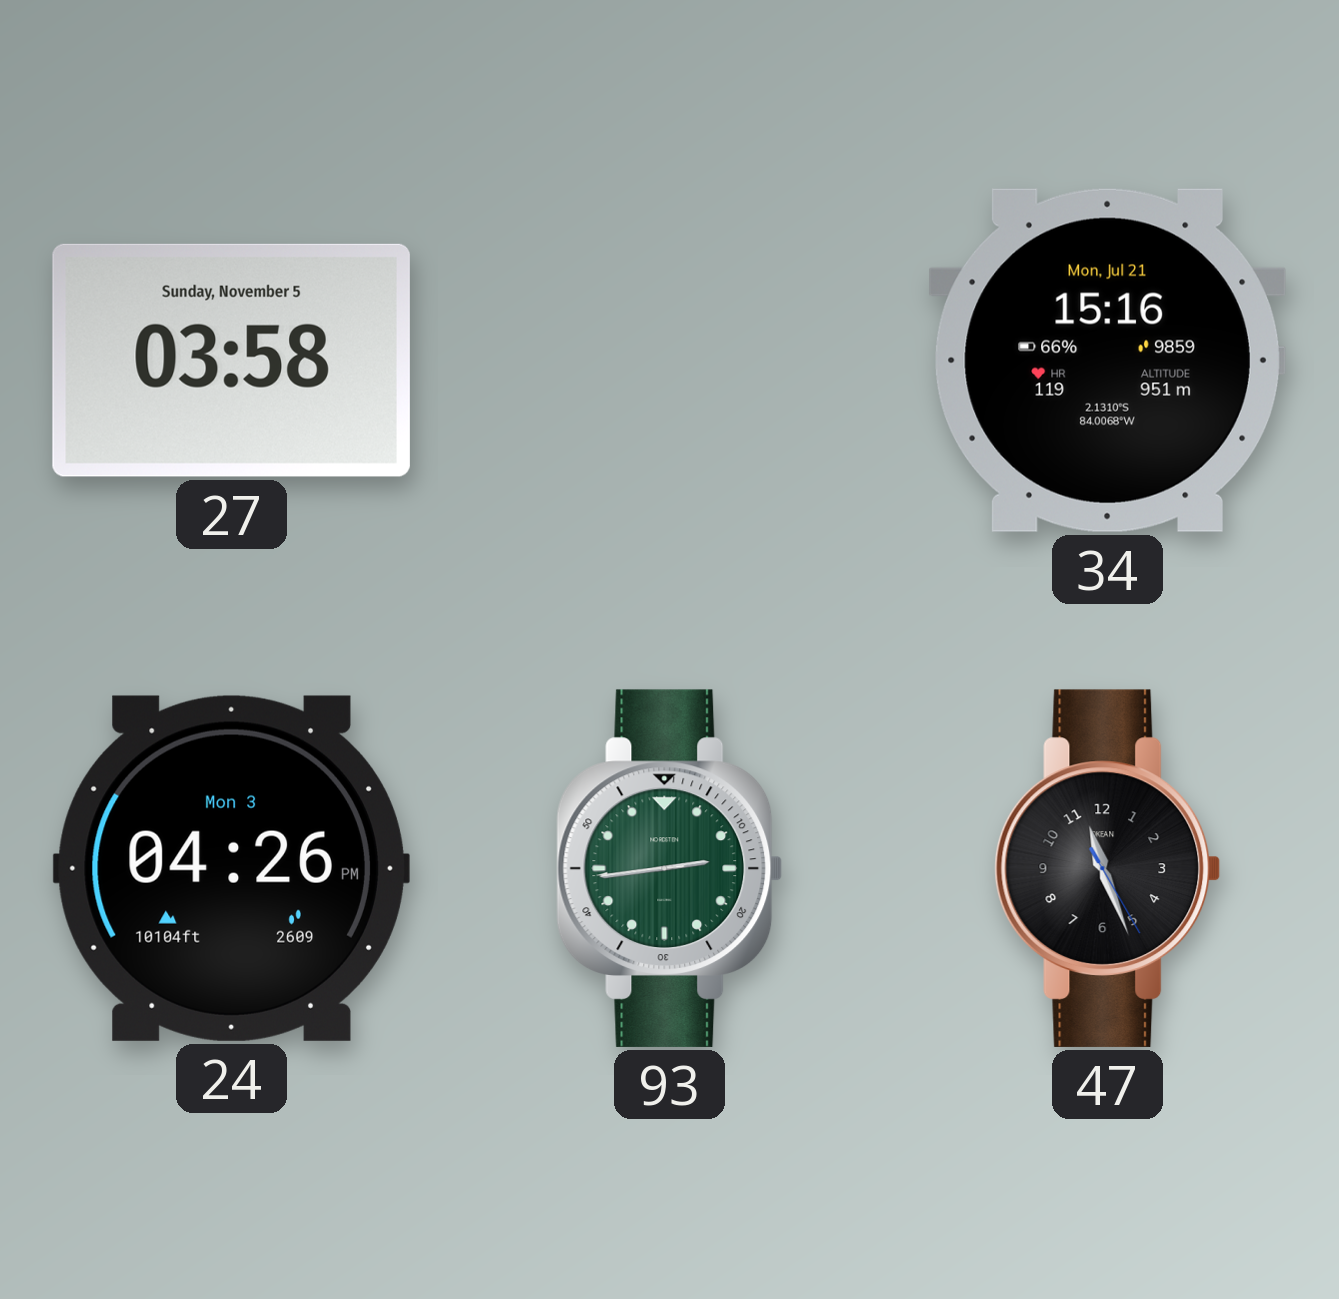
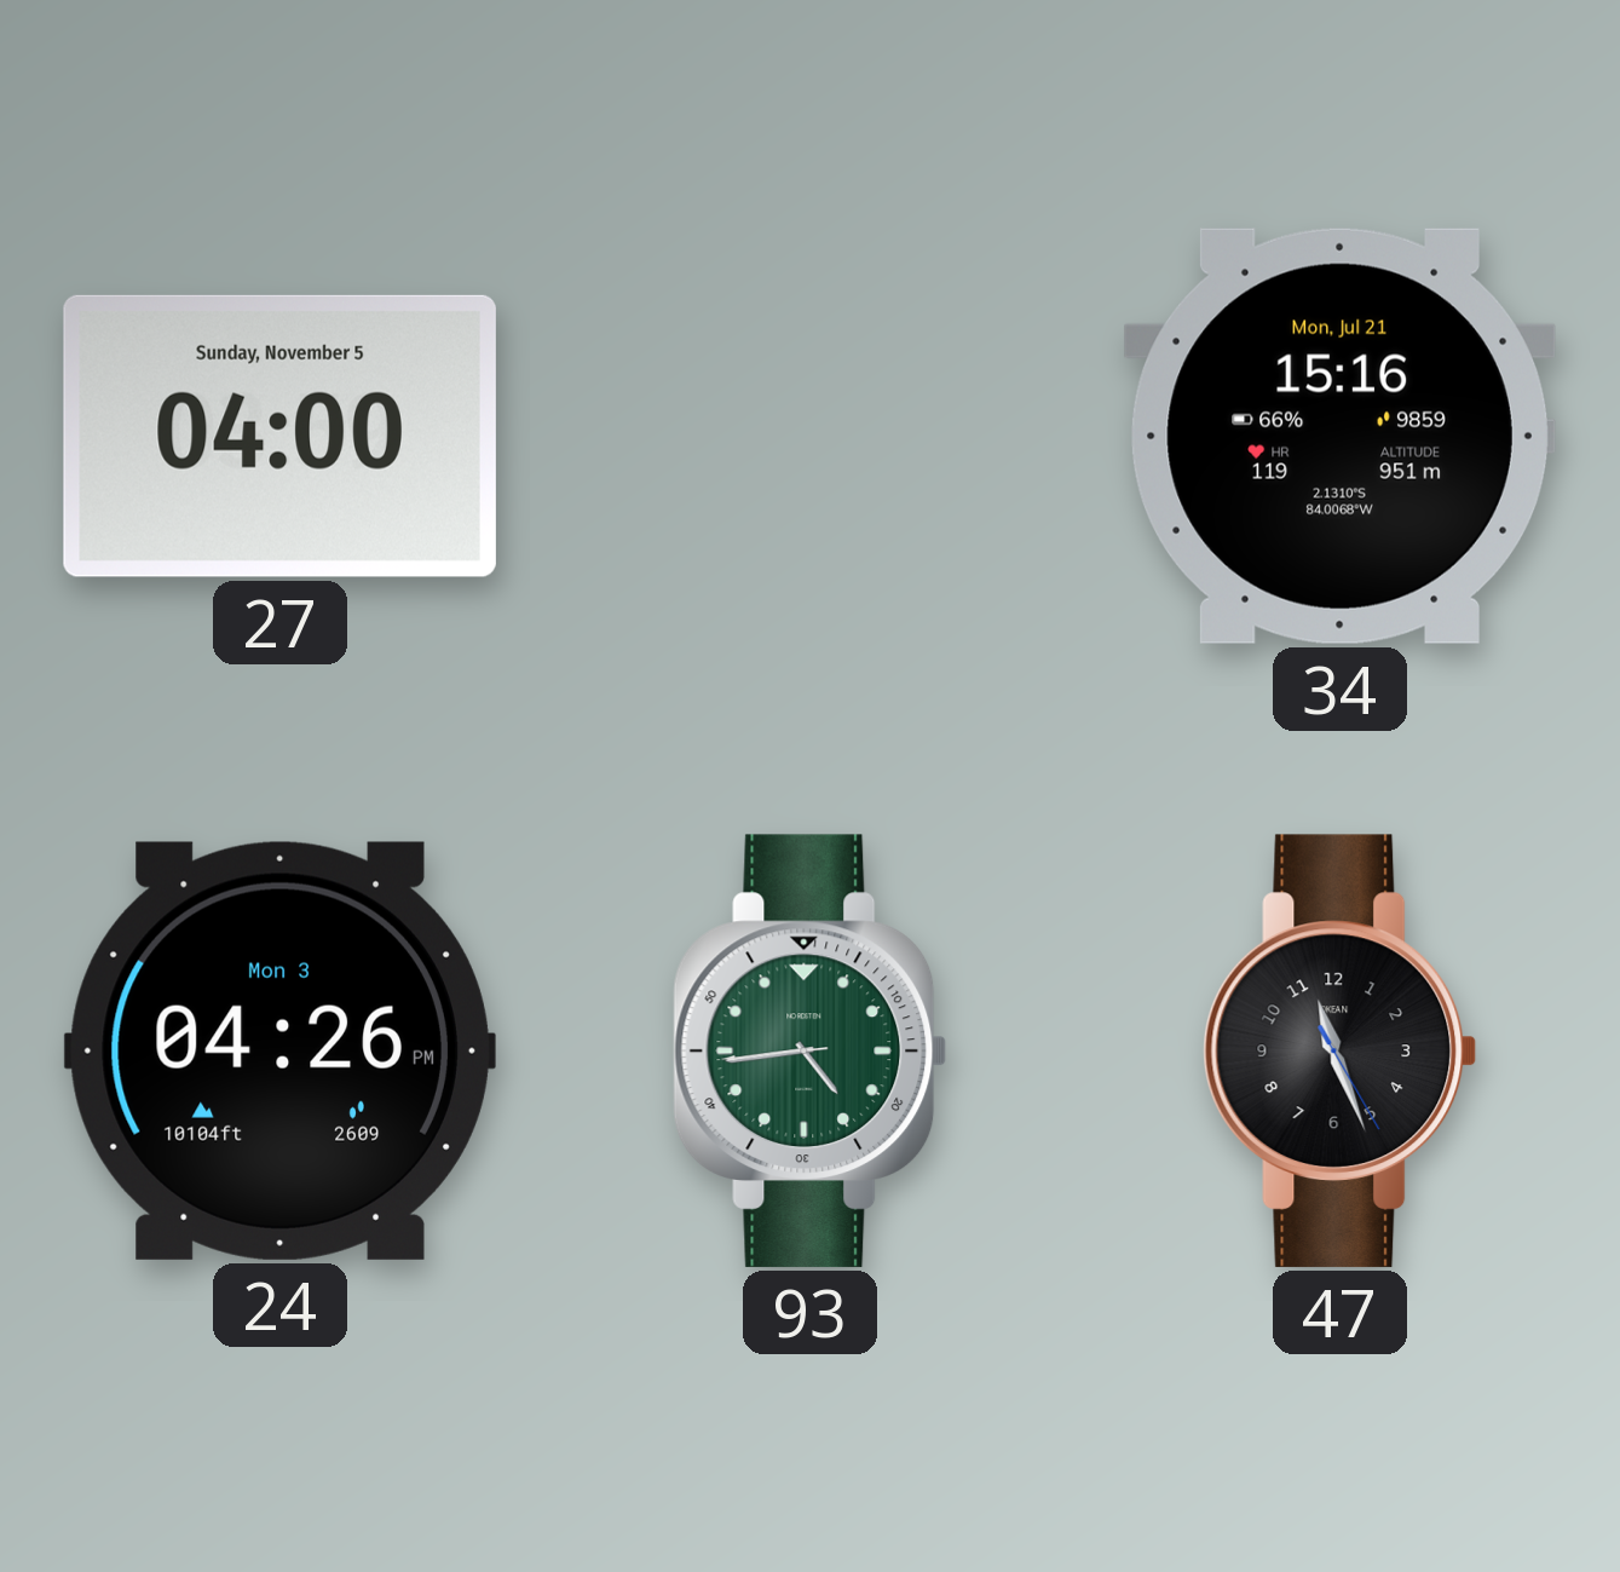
27: 03:58 -> 04:00 (279, 436)
93: 2:43 -> 4:43 (811, 1050)
